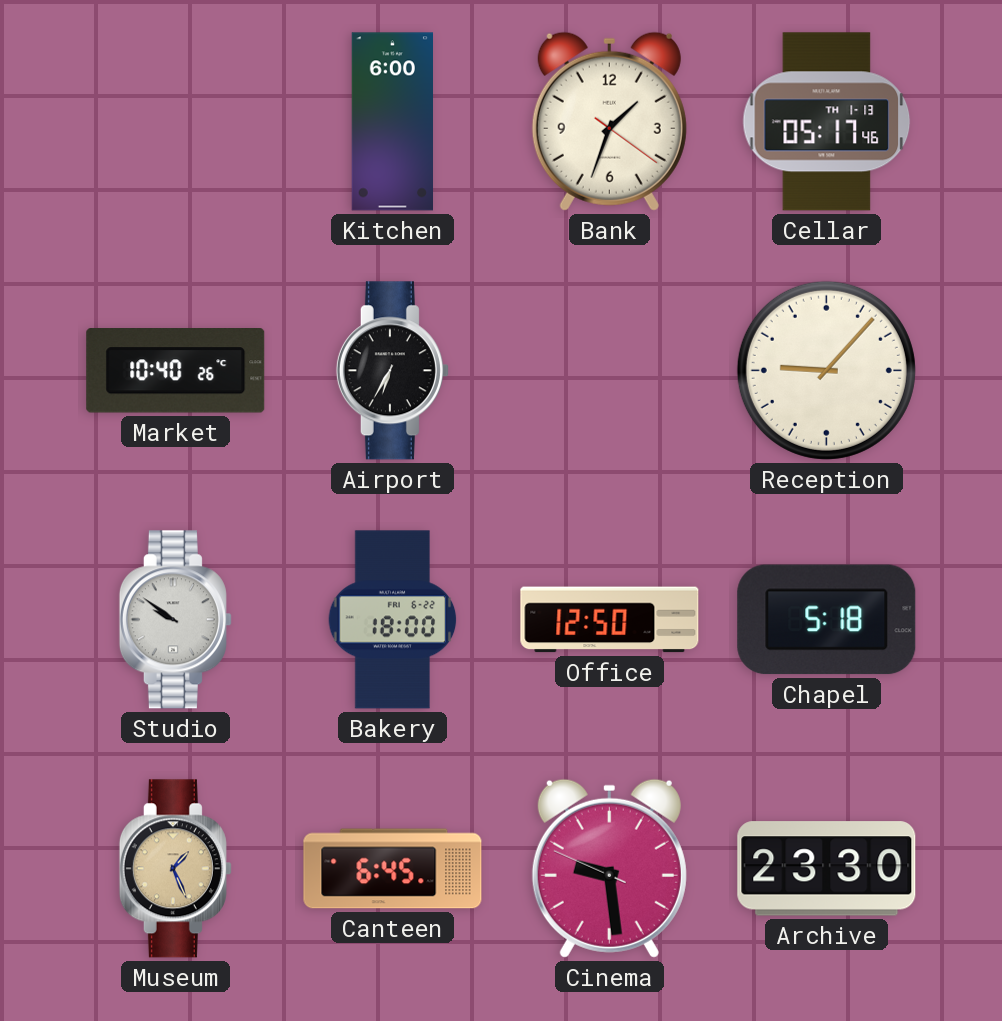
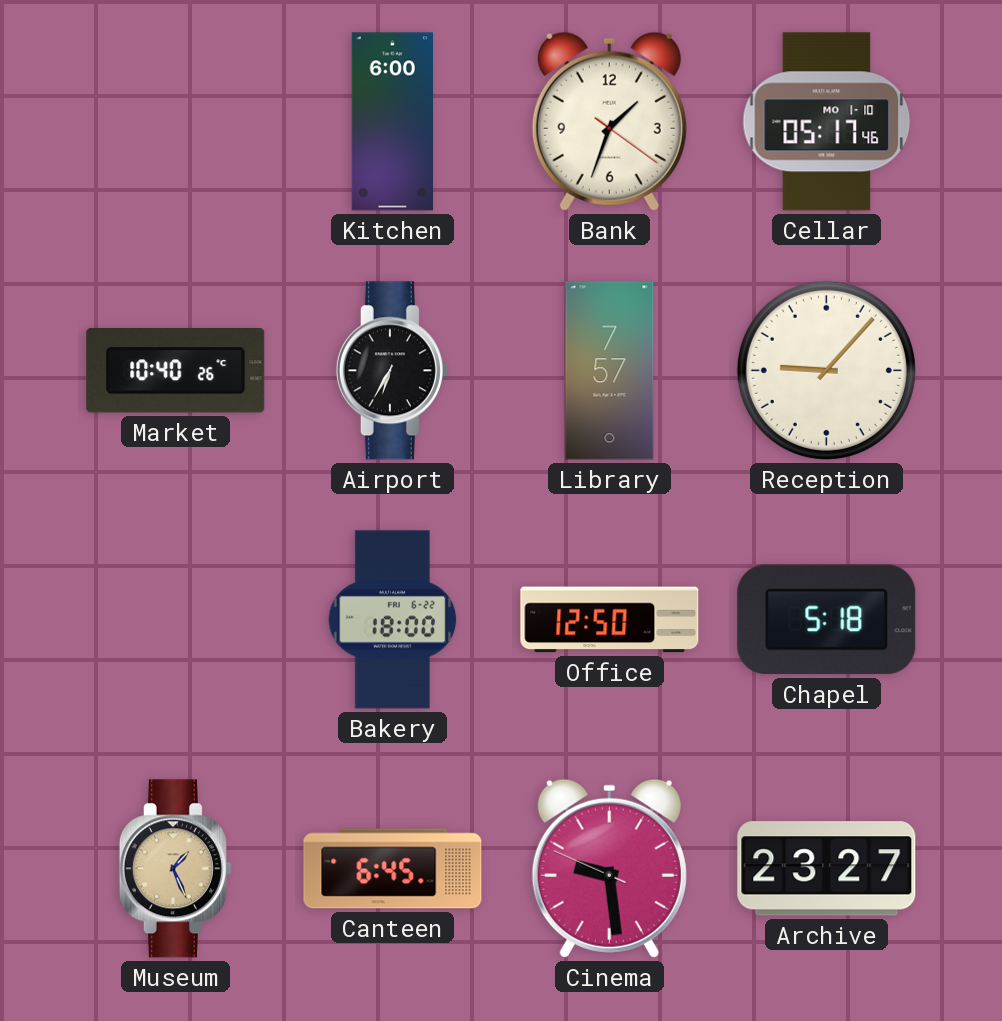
Cellar date: TH 1-13 -> MO 1-10 (827, 122)
Library: none -> 7:57 (610, 371)
Studio: 9:51 -> none (175, 620)
Archive: 23:30 -> 23:27 (827, 869)
